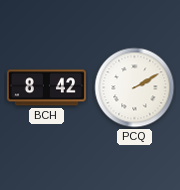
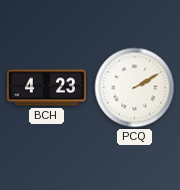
BCH: 8:42 -> 4:23 (46, 88)
